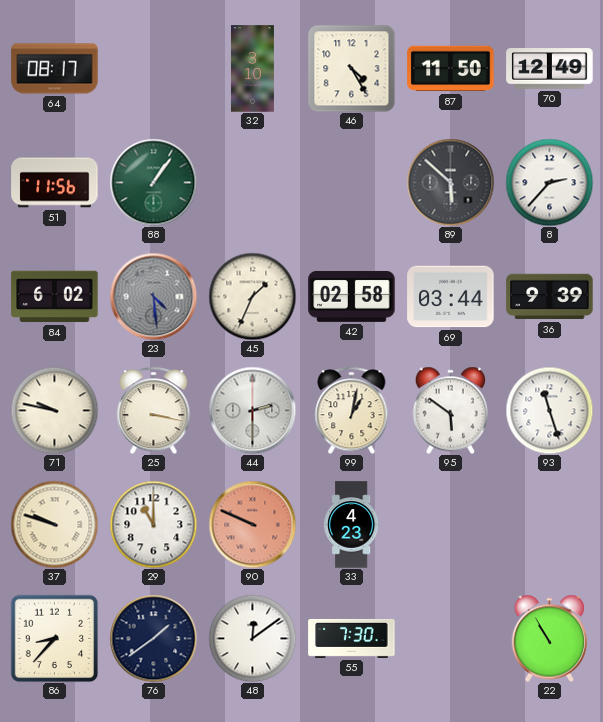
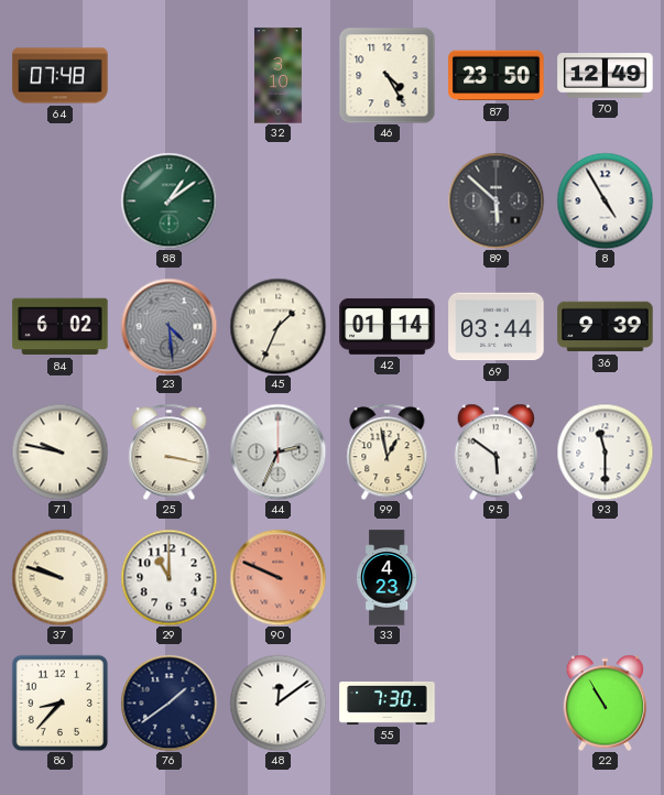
64: 08:17 -> 07:48 (61, 76)
87: 11:50 -> 23:50 (497, 76)
51: 11:56 -> none (55, 183)
88: 1:06 -> 1:09 (168, 200)
8: 2:37 -> 4:55 (605, 200)
42: 02:58 -> 01:14 (388, 326)
44: 2:30 -> 2:34 (277, 451)
99: 1:02 -> 12:58 (388, 451)
93: 11:27 -> 11:30 (605, 451)
